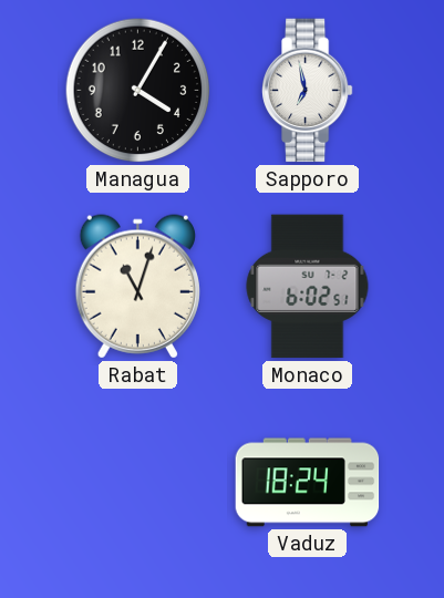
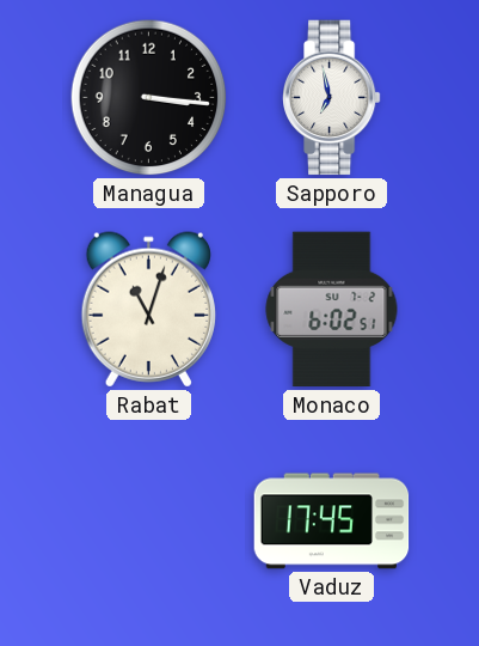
Managua: 4:05 -> 3:16 (149, 98)
Vaduz: 18:24 -> 17:45 (332, 522)
